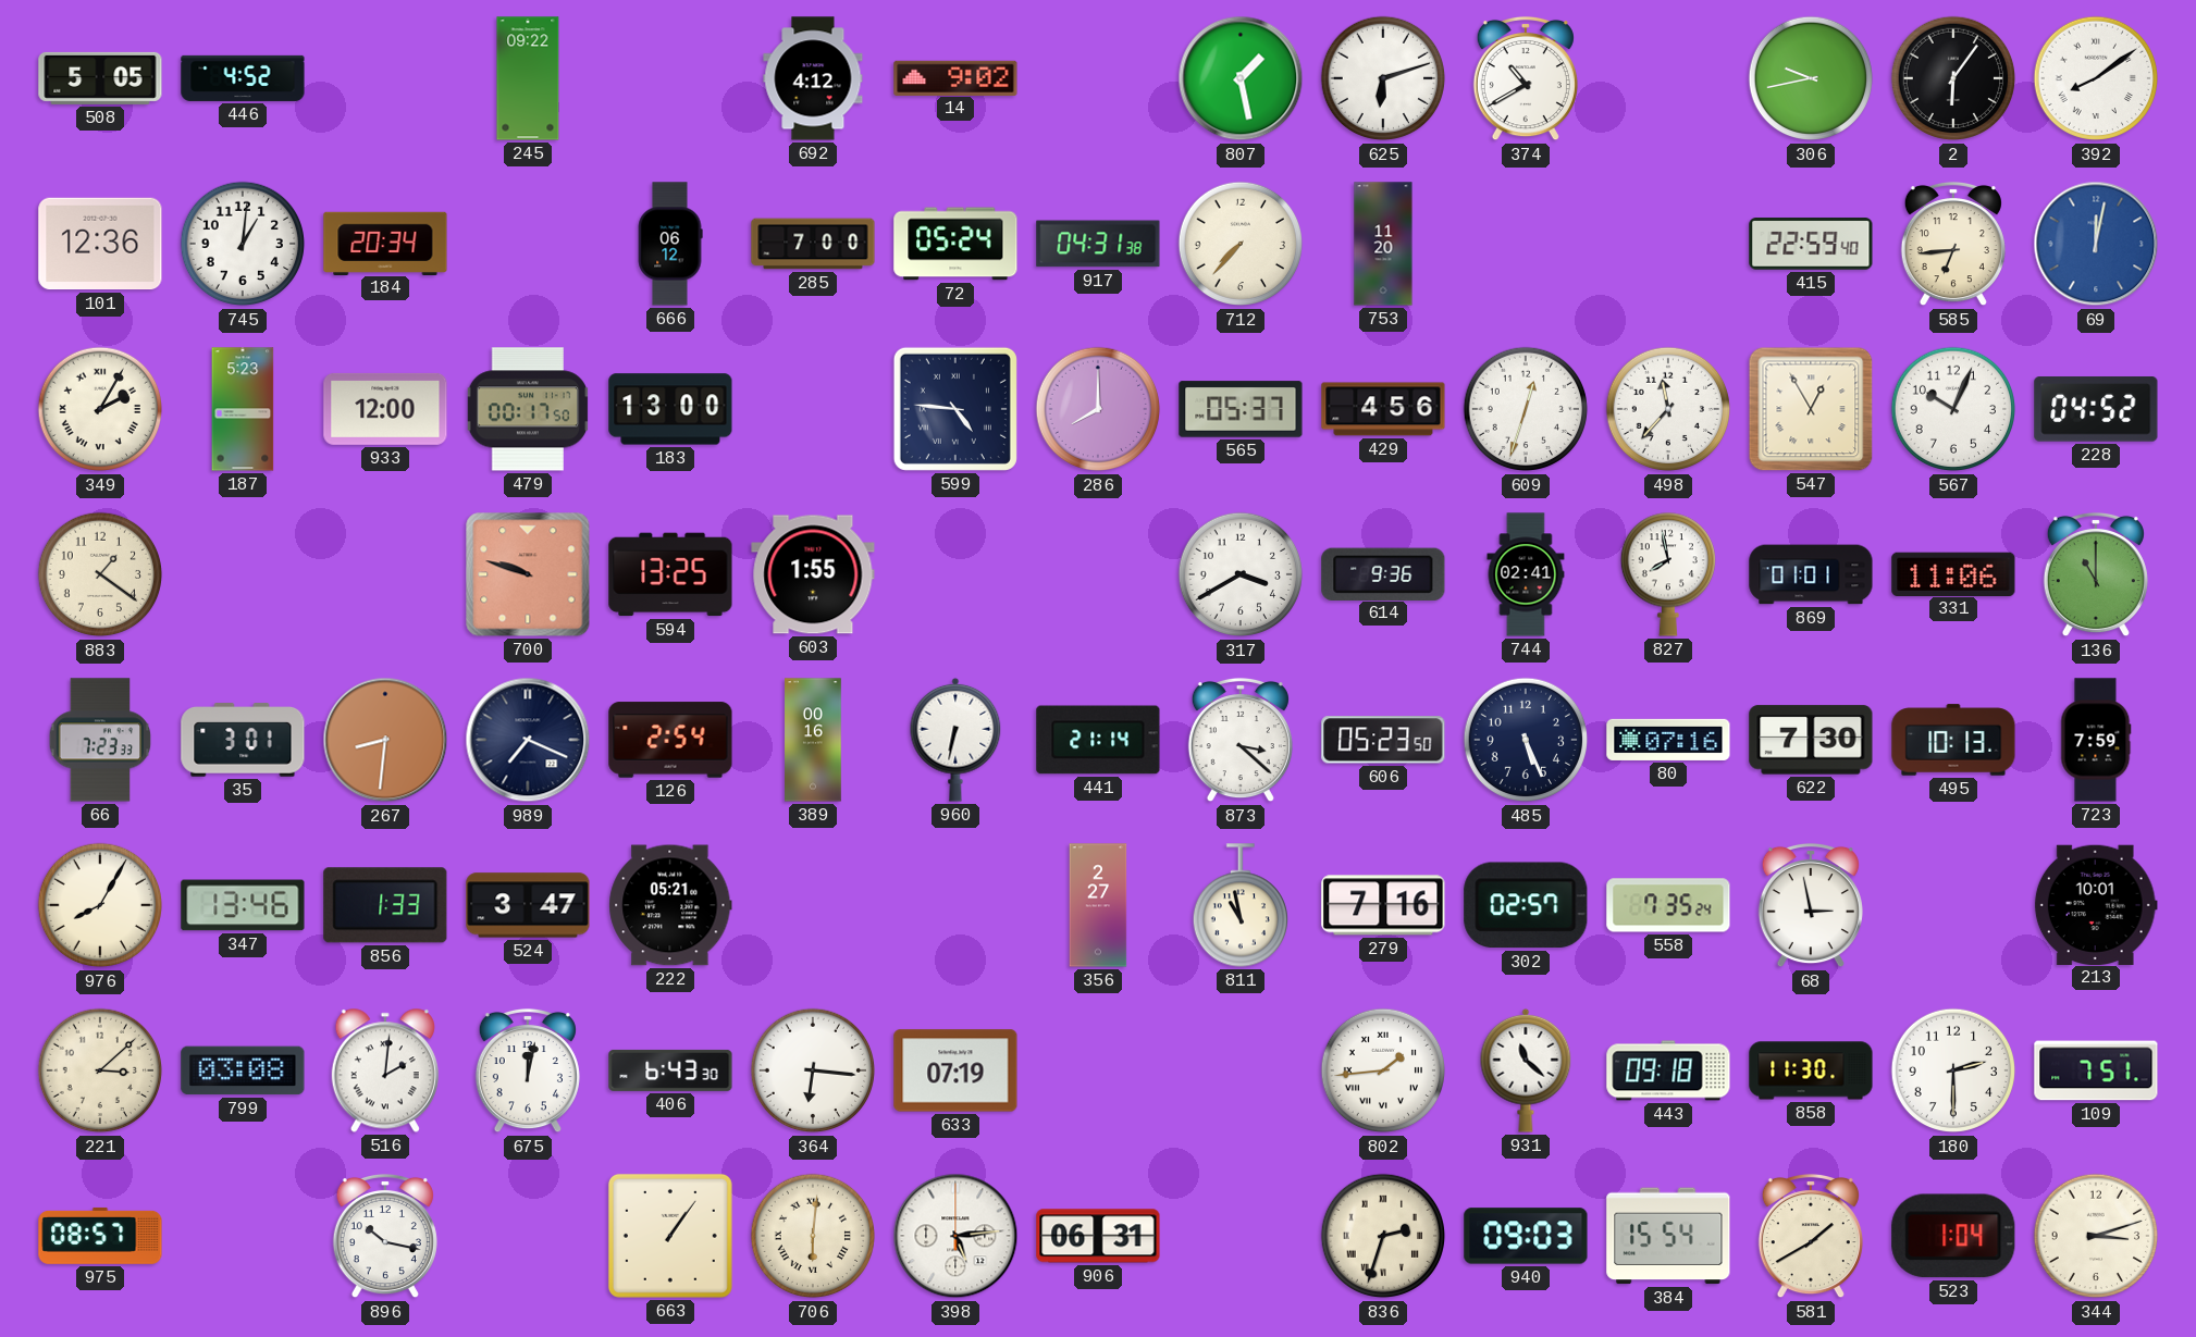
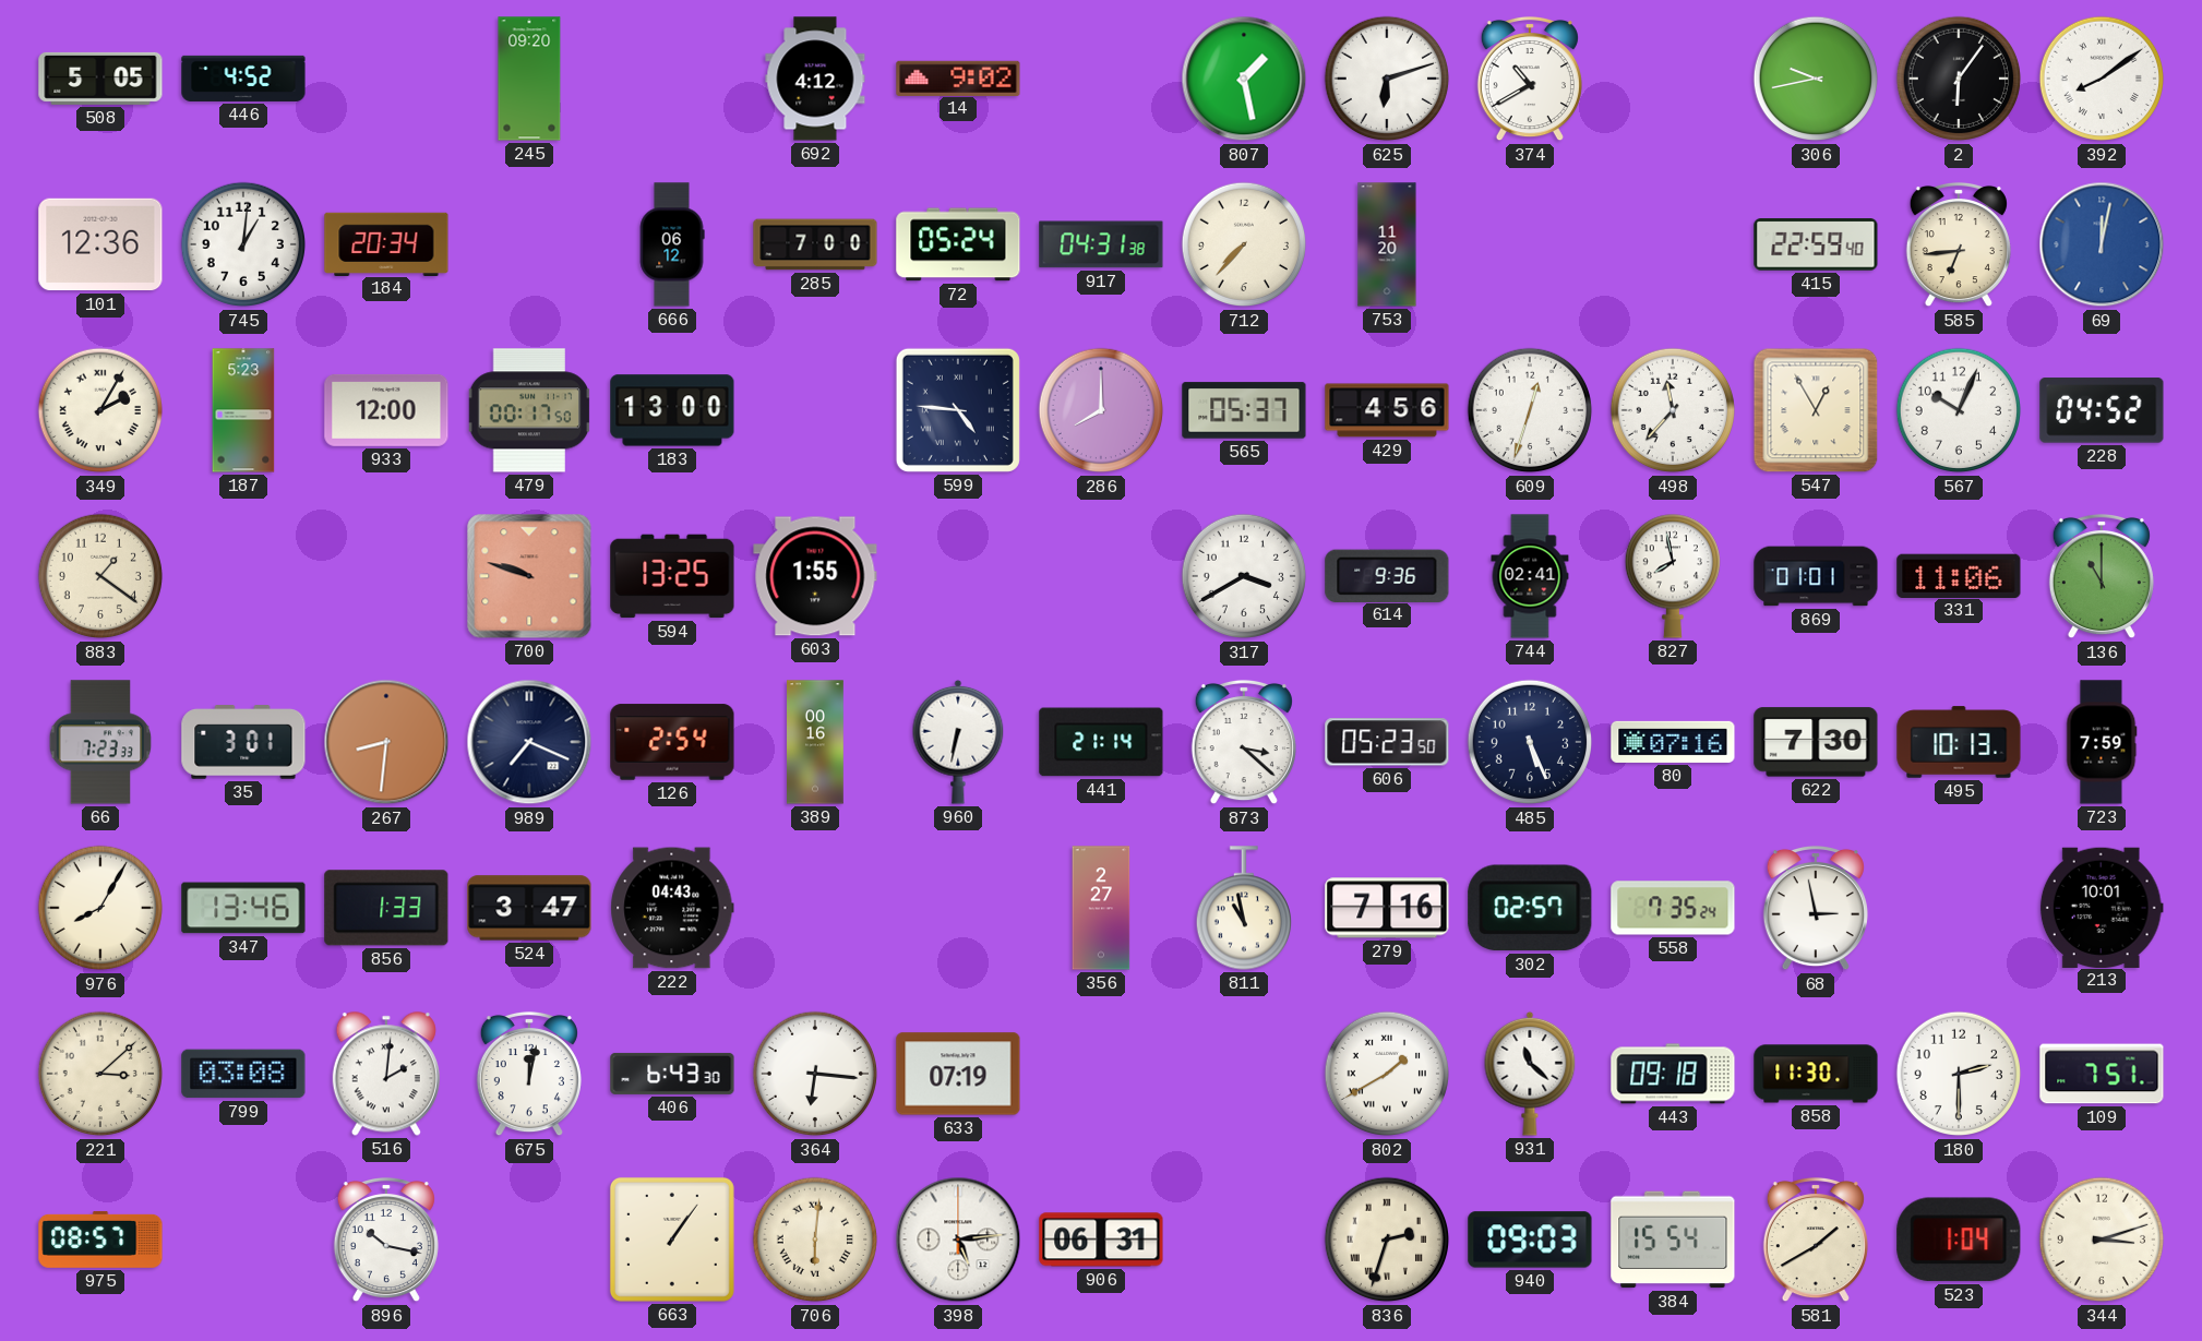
245: 09:22 -> 09:20 (529, 79)
222: 05:21 -> 04:43 (672, 908)
802: 1:44 -> 1:40 (1387, 1074)
